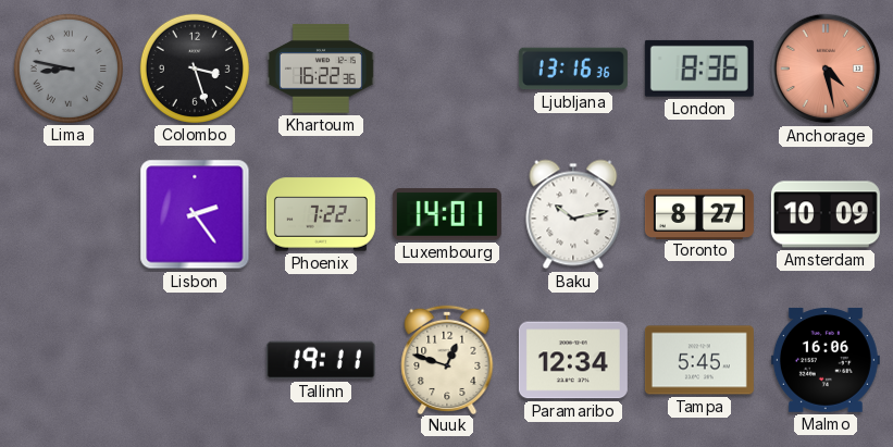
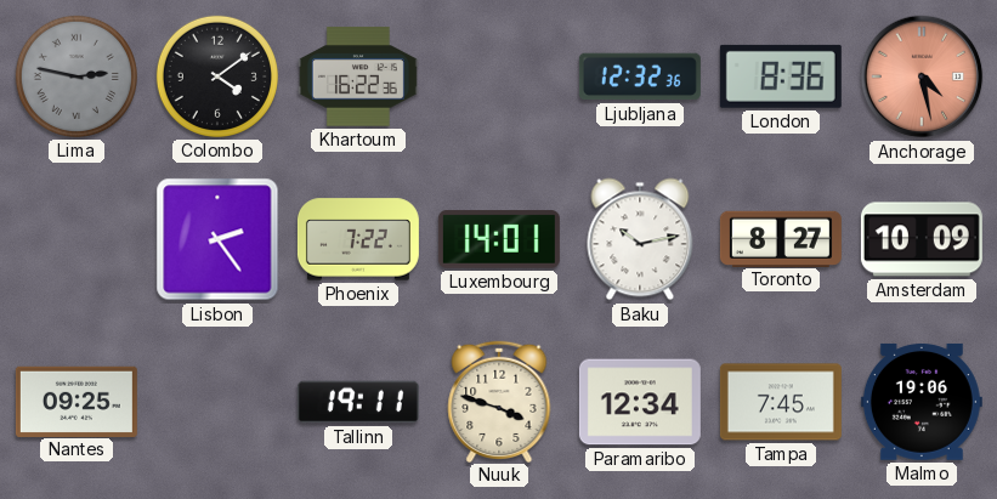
Lima: 8:47 -> 2:47 (77, 76)
Colombo: 3:27 -> 4:09 (217, 76)
Ljubljana: 13:16 -> 12:32 (640, 76)
Nantes: none -> 09:25 (77, 401)
Nuuk: 12:48 -> 3:48 (499, 401)
Tampa: 5:45 -> 7:45 (781, 402)
Malmo: 16:06 -> 19:06 (922, 402)
